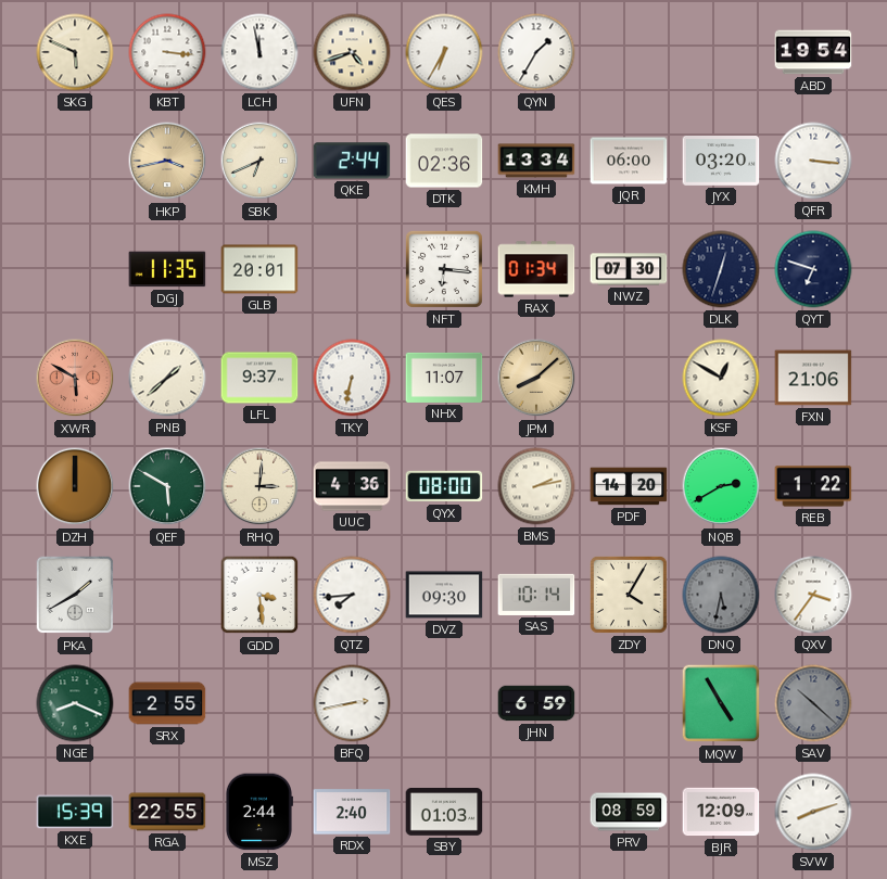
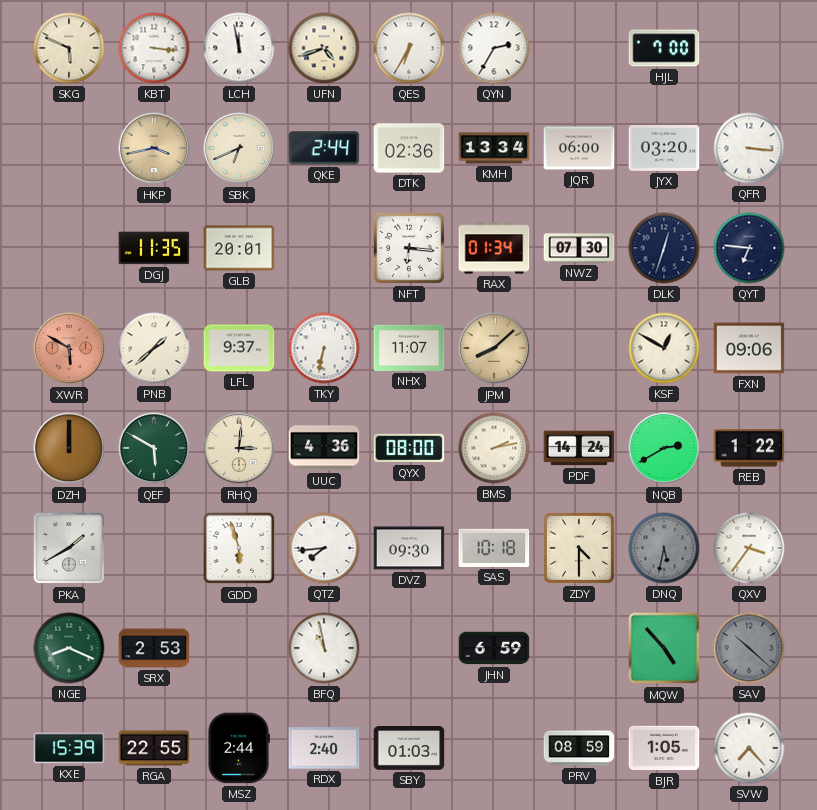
QYN: 1:35 -> 2:35 (494, 48)
HJL: none -> 7:00 (664, 48)
ABD: 19:54 -> none (813, 52)
QYT: 6:48 -> 6:46 (749, 248)
FXN: 21:06 -> 09:06 (749, 348)
PDF: 14:20 -> 14:24 (579, 448)
GDD: 3:29 -> 5:57 (239, 548)
SAS: 10:14 -> 10:18 (494, 548)
ZDY: 4:05 -> 4:30 (579, 548)
SRX: 2:55 -> 2:53 (154, 648)
BFQ: 2:43 -> 10:58 (324, 648)
MQW: 4:55 -> 4:53 (664, 648)
BJR: 12:09 -> 1:05 (664, 748)
SVW: 8:12 -> 7:23 (749, 748)
